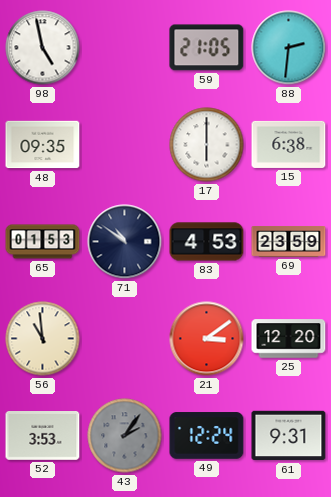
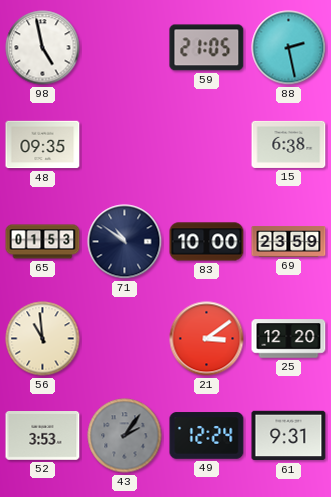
88: 2:31 -> 2:28 (289, 48)
17: 6:00 -> none (207, 145)
83: 4:53 -> 10:00 (207, 242)
